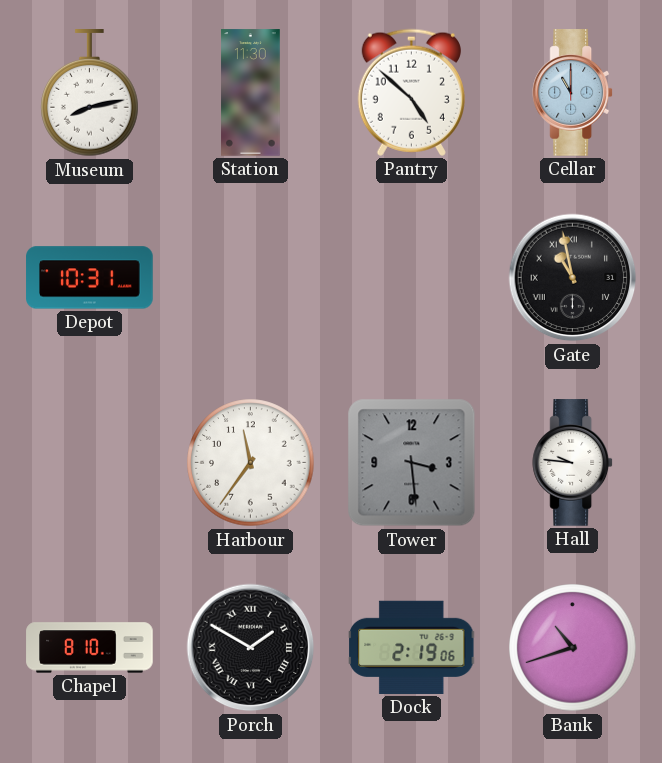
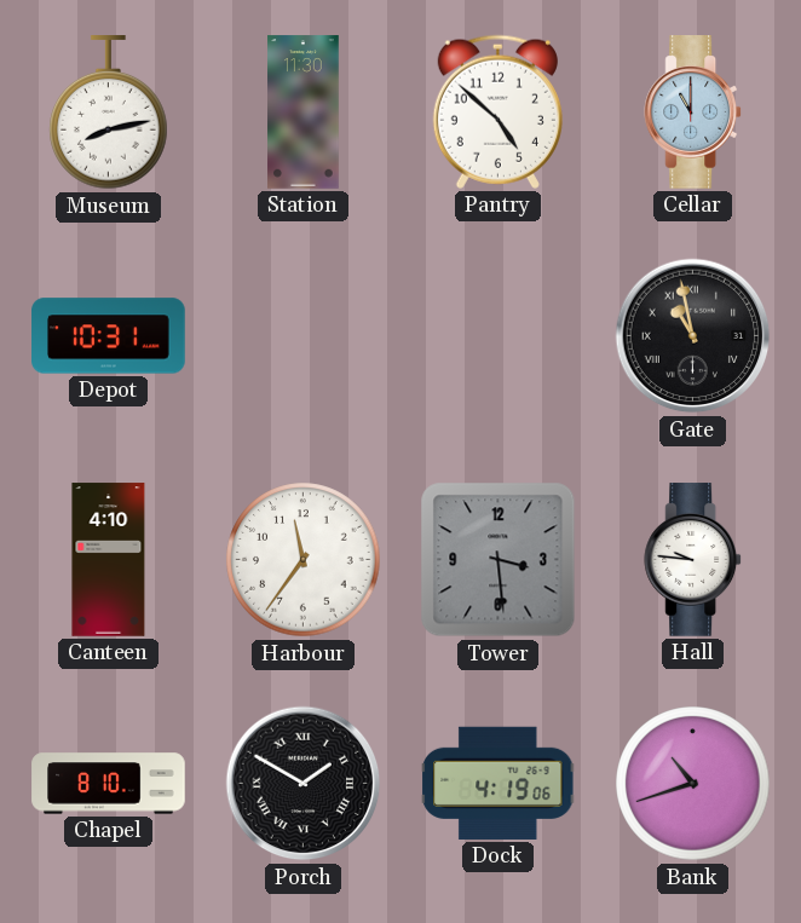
Canteen: none -> 4:10 (109, 560)
Dock: 2:19 -> 4:19 (500, 783)
